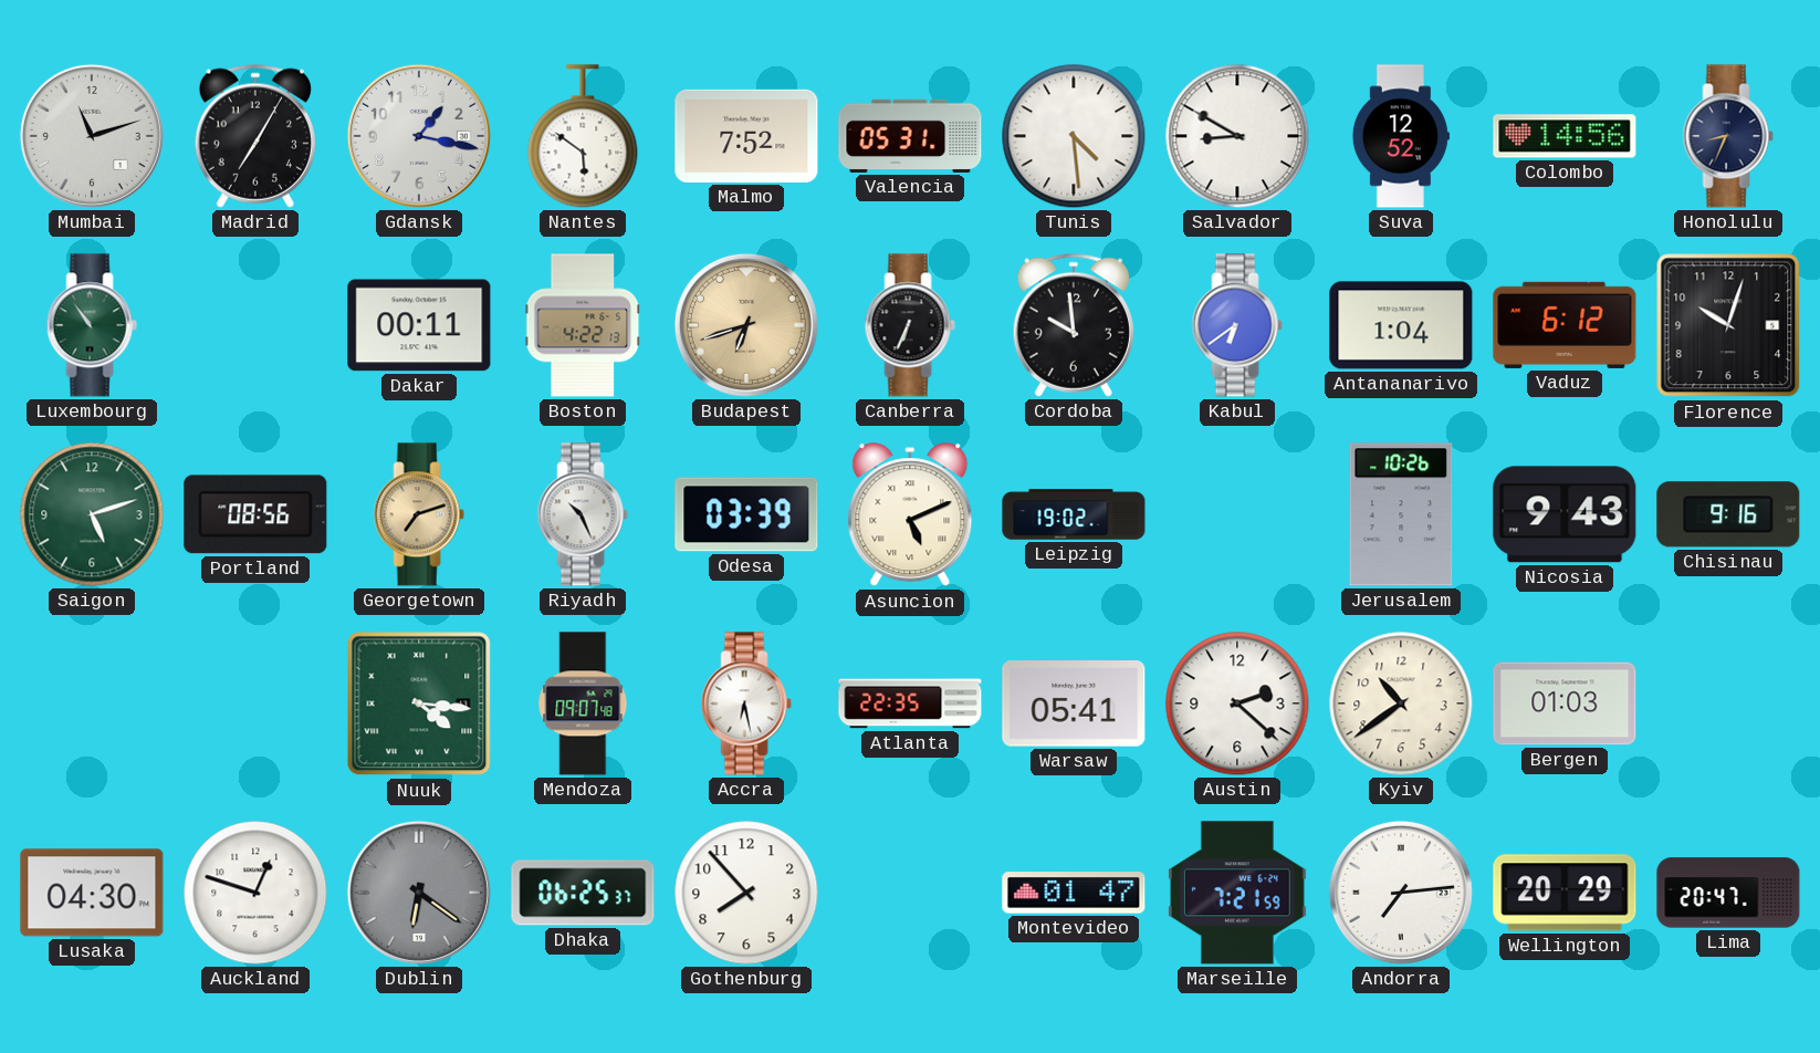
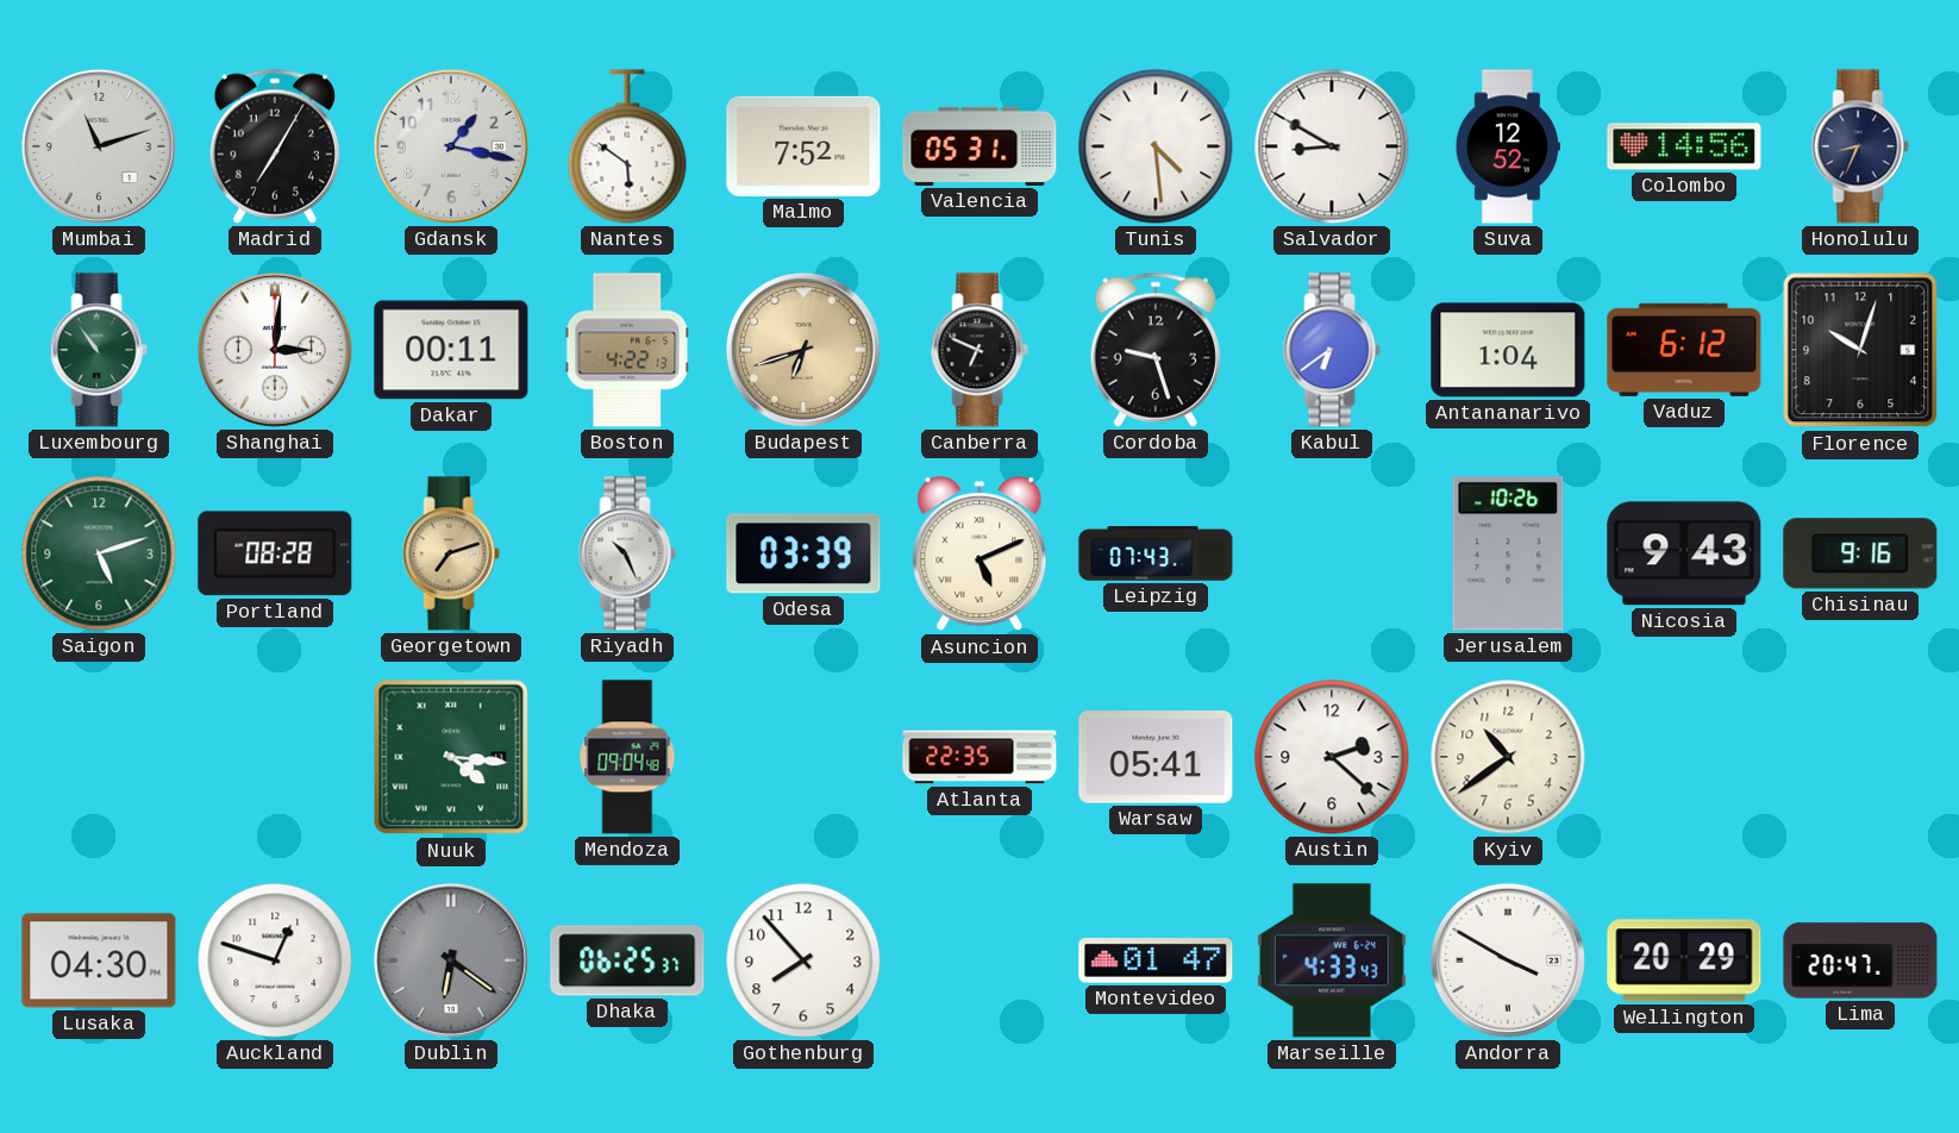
Shanghai: none -> 3:01 (275, 350)
Canberra: 6:34 -> 6:49 (979, 350)
Cordoba: 9:59 -> 9:27 (1156, 350)
Portland: 08:56 -> 08:28 (275, 553)
Leipzig: 19:02 -> 07:43 (1156, 553)
Mendoza: 09:07 -> 09:04 (627, 757)
Accra: 6:28 -> none (746, 703)
Bergen: 01:03 -> none (1565, 703)
Marseille: 7:21 -> 4:33 (1332, 960)
Andorra: 7:14 -> 3:50 (1508, 960)
